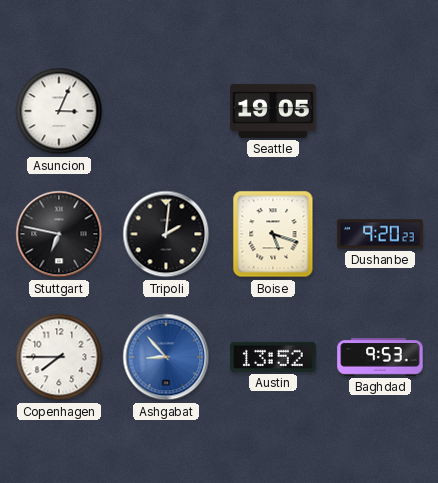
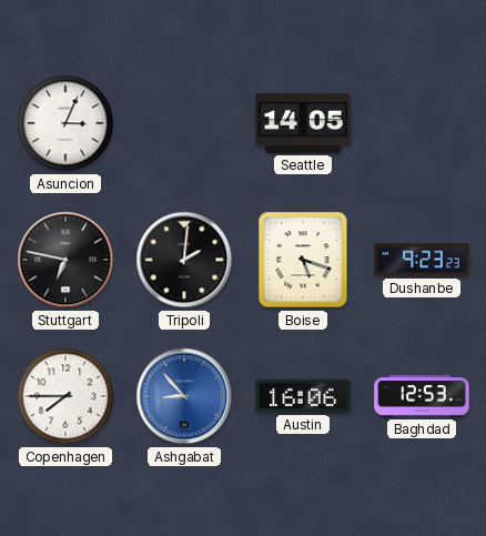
Seattle: 19:05 -> 14:05 (303, 123)
Dushanbe: 9:20 -> 9:23 (422, 260)
Austin: 13:52 -> 16:06 (303, 396)
Baghdad: 9:53 -> 12:53 (422, 396)
